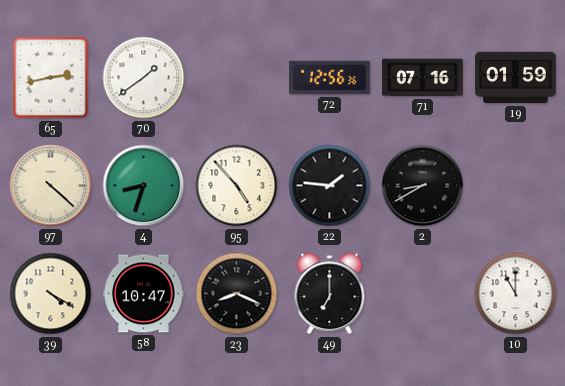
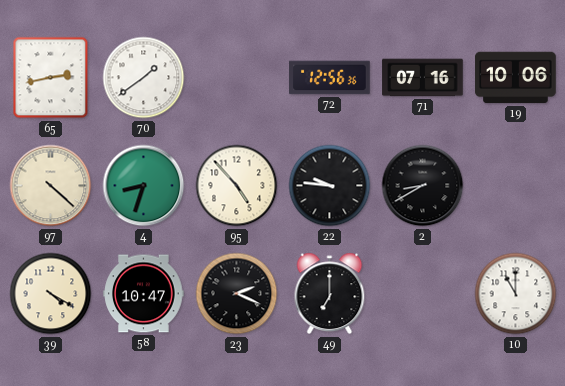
19: 01:59 -> 10:06 (516, 78)
22: 1:46 -> 9:46 (330, 186)
23: 8:19 -> 2:19 (237, 294)
